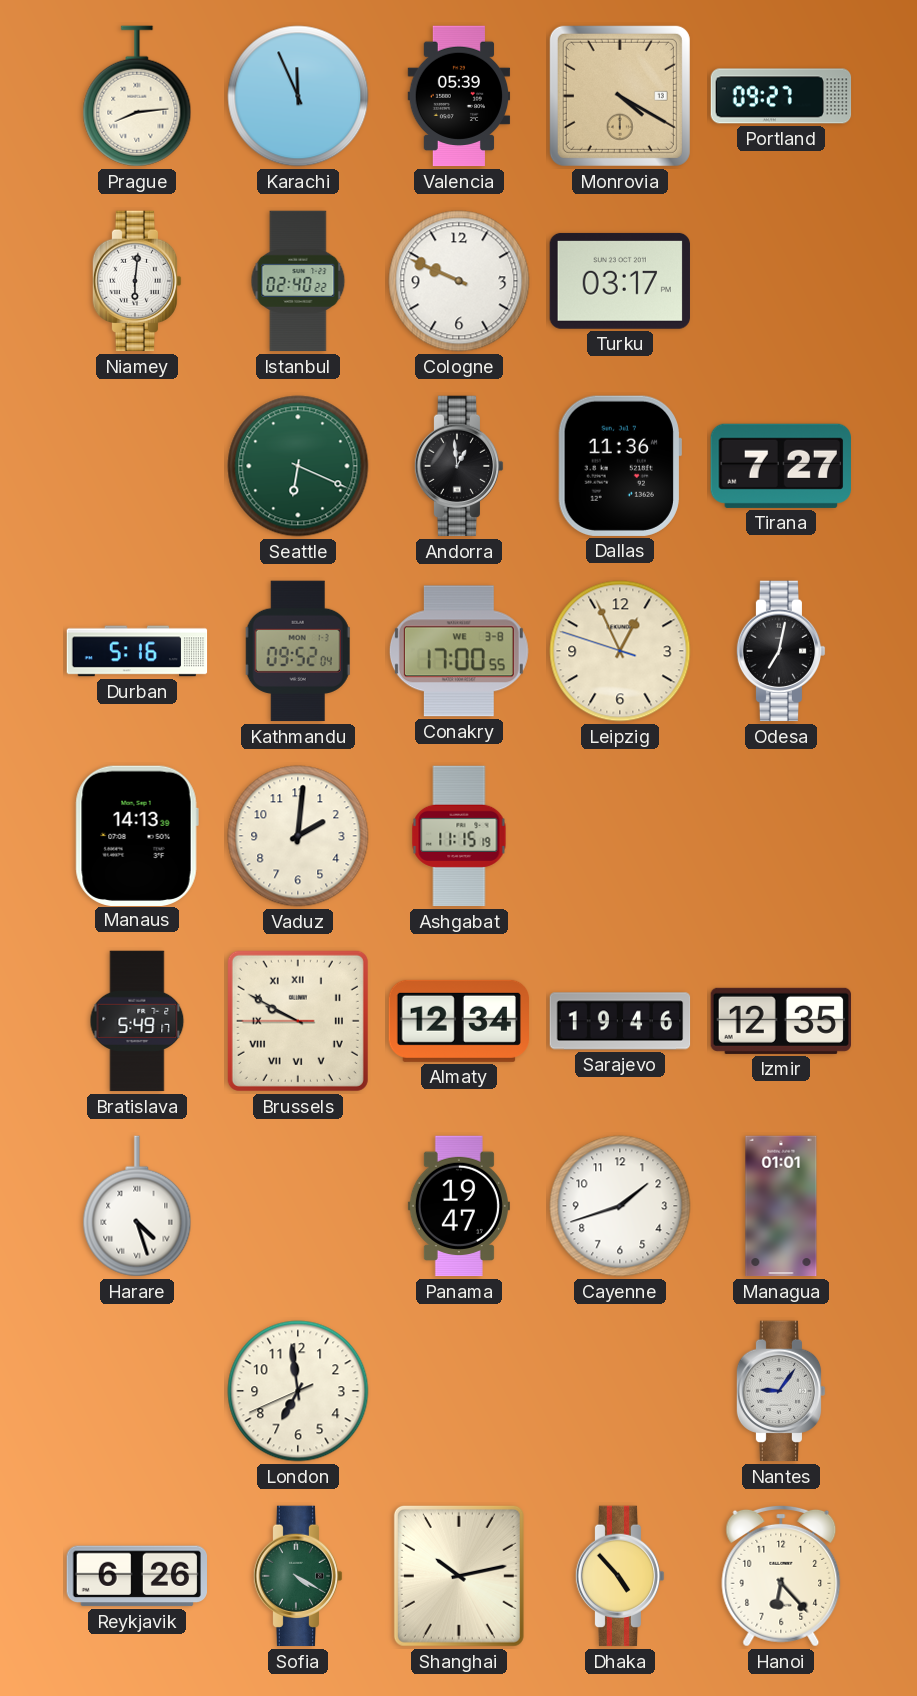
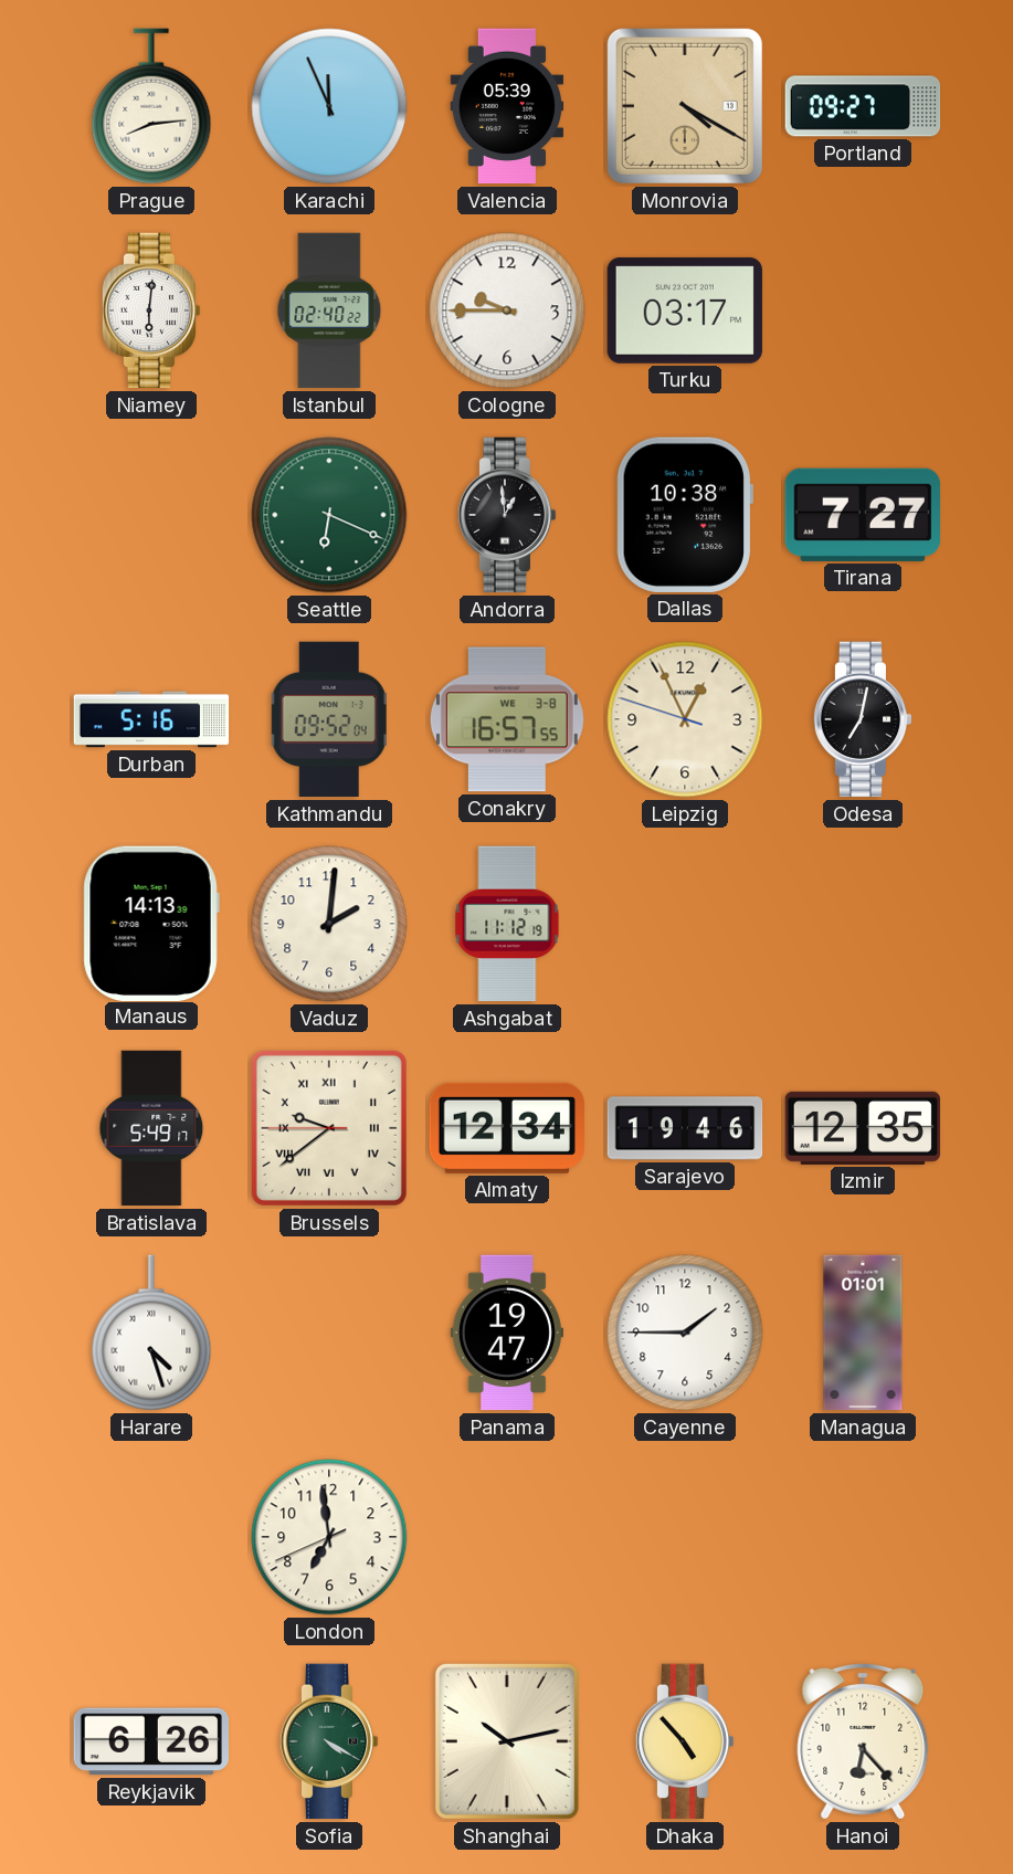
Cologne: 9:49 -> 9:45 (507, 310)
Dallas: 11:36 -> 10:38 (685, 515)
Conakry: 17:00 -> 16:57 (507, 719)
Ashgabat: 11:15 -> 11:12 (507, 924)
Brussels: 9:49 -> 9:38 (329, 1128)
Cayenne: 1:42 -> 1:45 (685, 1333)
Nantes: 9:06 -> none (781, 1391)
